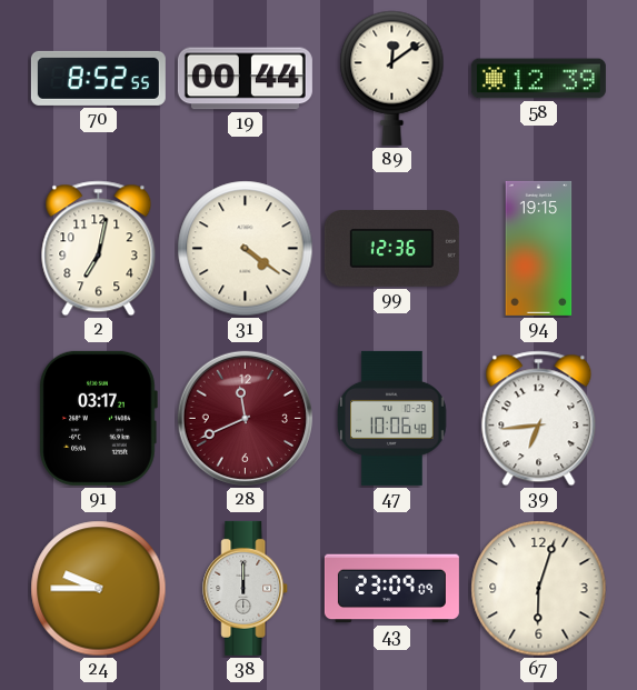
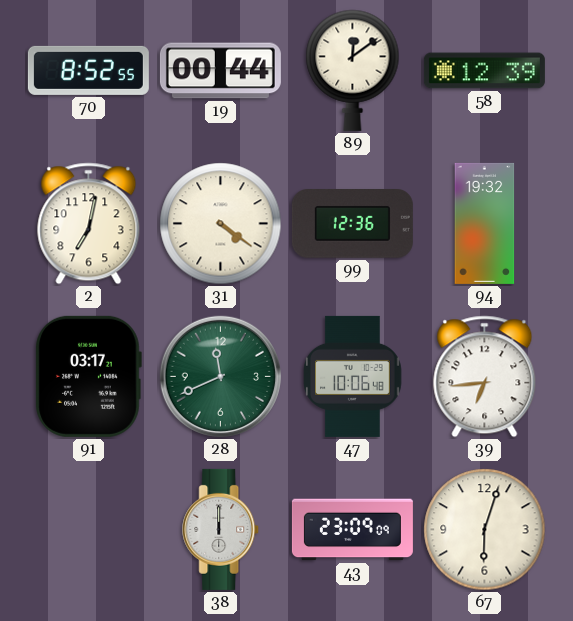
94: 19:15 -> 19:32 (485, 223)
28 dial: burgundy -> green (220, 376)
24: 9:45 -> none (99, 589)
